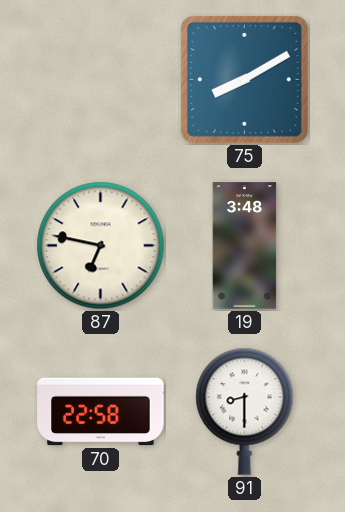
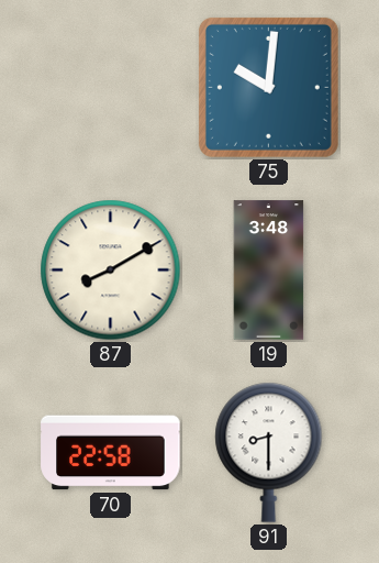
75: 8:10 -> 10:01 (268, 87)
87: 6:47 -> 8:10 (111, 271)
